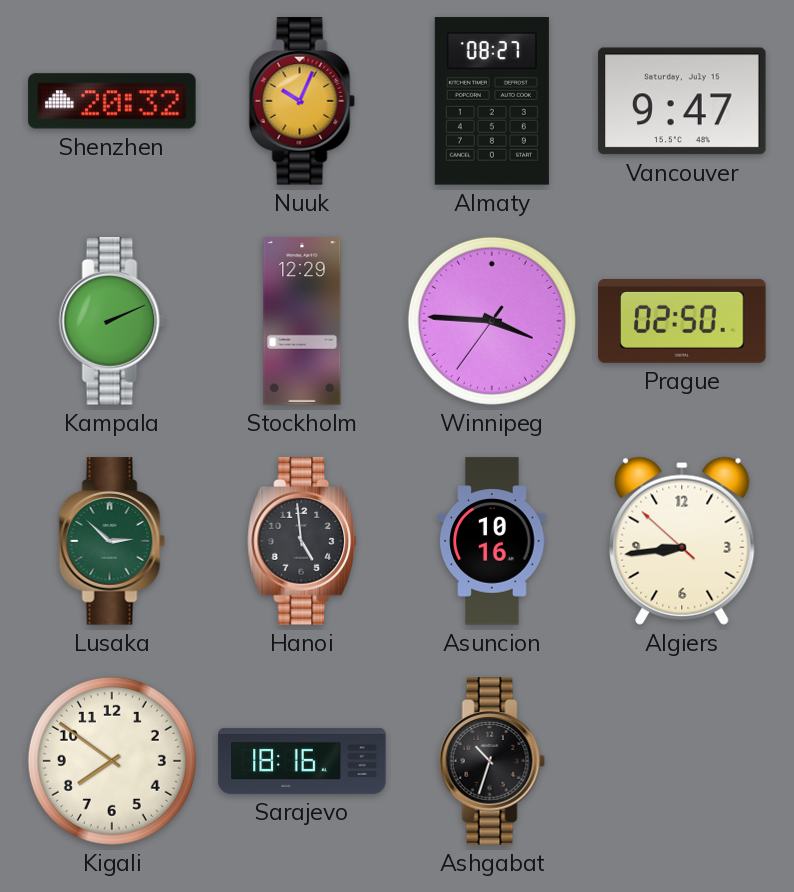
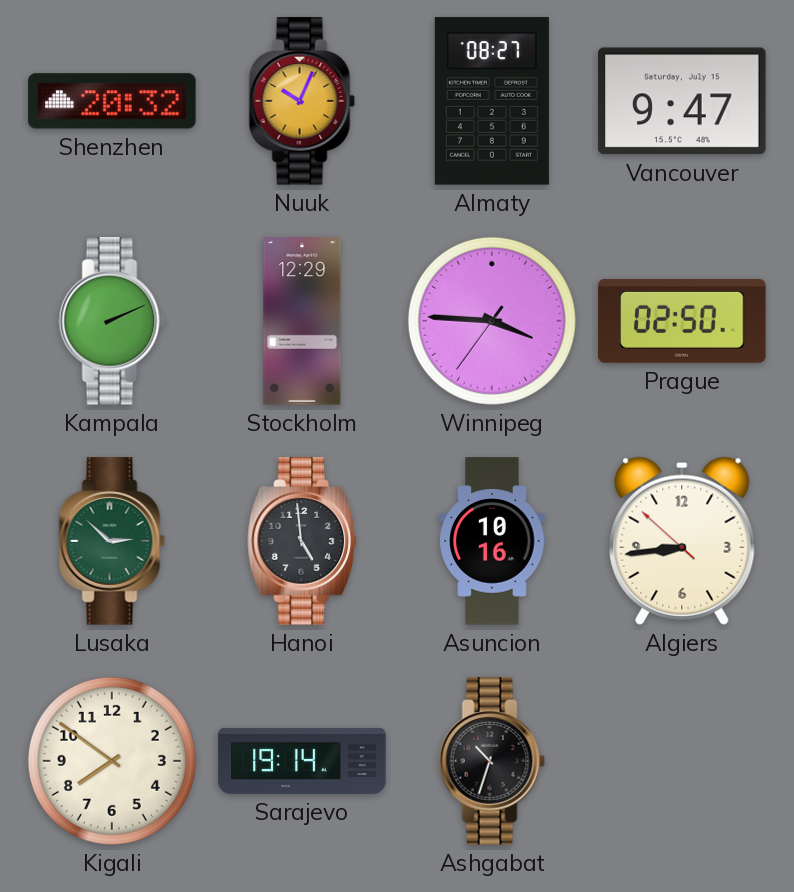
Sarajevo: 18:16 -> 19:14 (302, 761)
